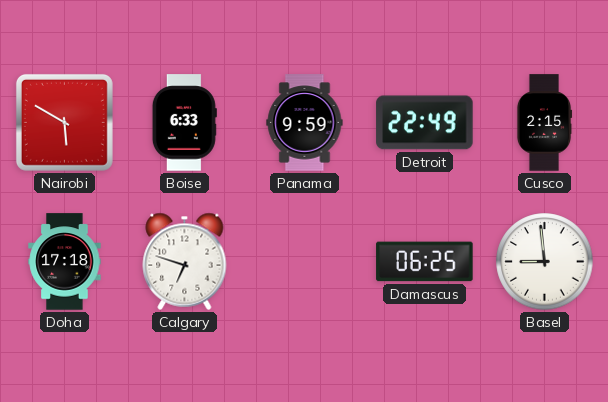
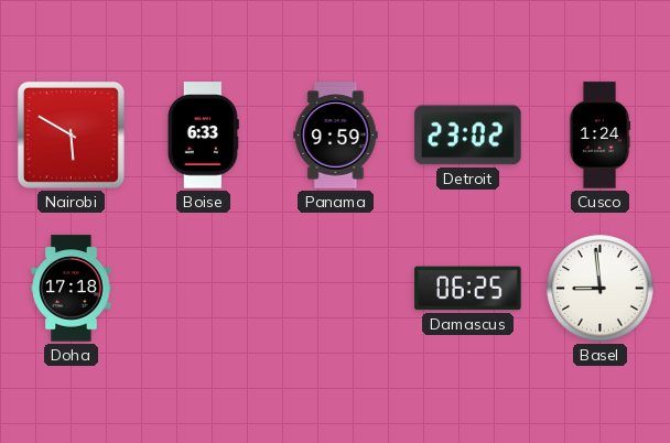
Detroit: 22:49 -> 23:02 (468, 136)
Cusco: 2:15 -> 1:24 (599, 136)
Calgary: 6:48 -> none (185, 261)
